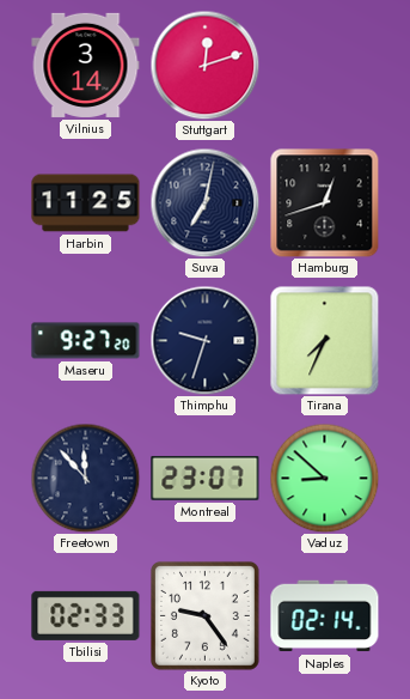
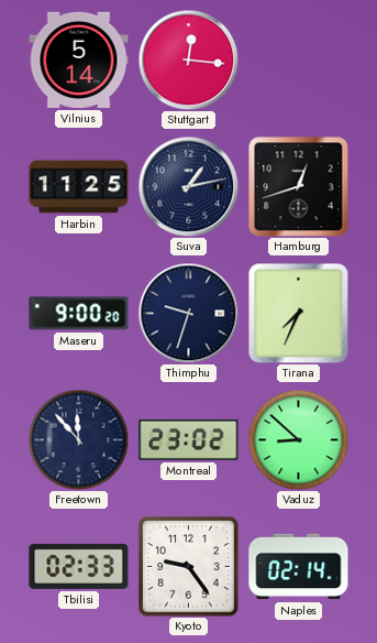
Vilnius: 3:14 -> 5:14 (79, 59)
Stuttgart: 12:12 -> 12:16 (188, 59)
Suva: 7:02 -> 1:13 (188, 186)
Maseru: 9:27 -> 9:00 (79, 314)
Montreal: 23:07 -> 23:02 (189, 439)
